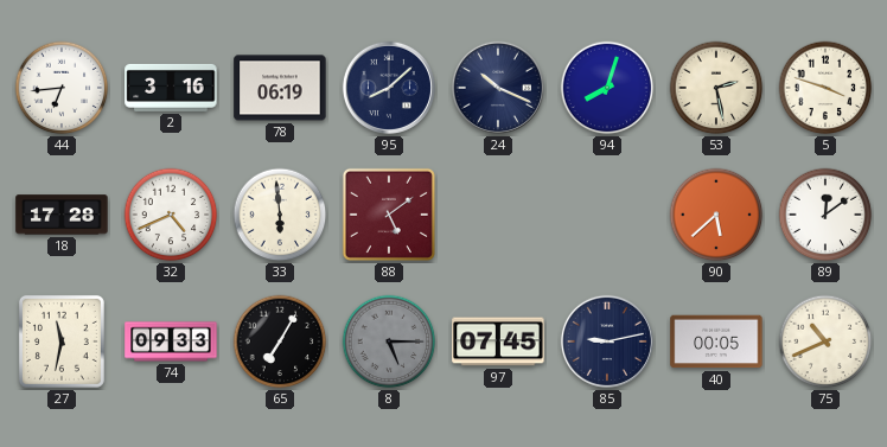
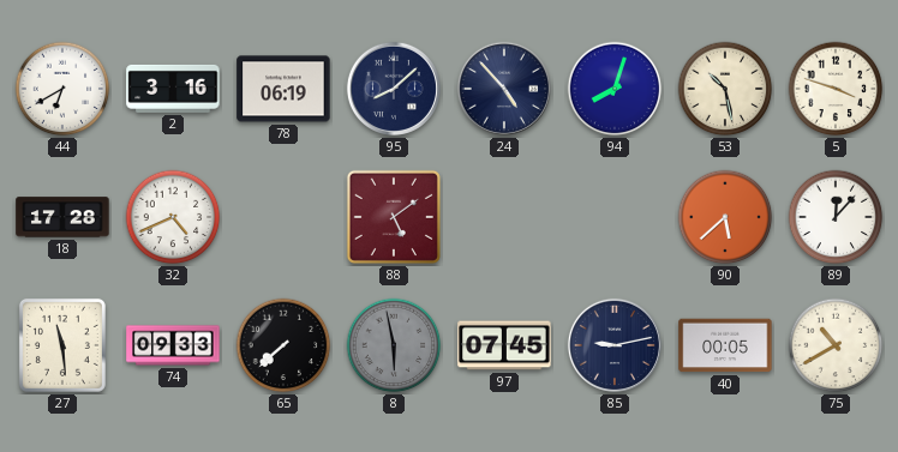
44: 6:44 -> 6:40 (62, 89)
24: 10:19 -> 4:53 (504, 89)
53: 2:28 -> 10:28 (725, 89)
33: 5:59 -> none (280, 215)
89: 12:09 -> 12:07 (836, 217)
27: 11:32 -> 11:29 (62, 345)
65: 7:05 -> 7:38 (283, 345)
8: 5:15 -> 5:58 (394, 345)
75: 10:41 -> 10:40 (836, 345)
